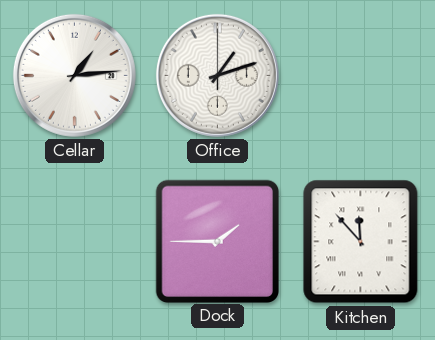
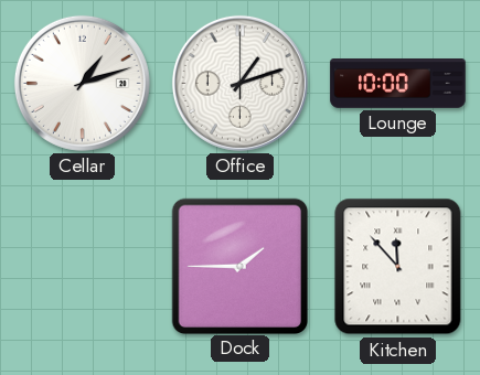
Cellar: 1:14 -> 1:12 (82, 83)
Lounge: none -> 10:00 (398, 84)
